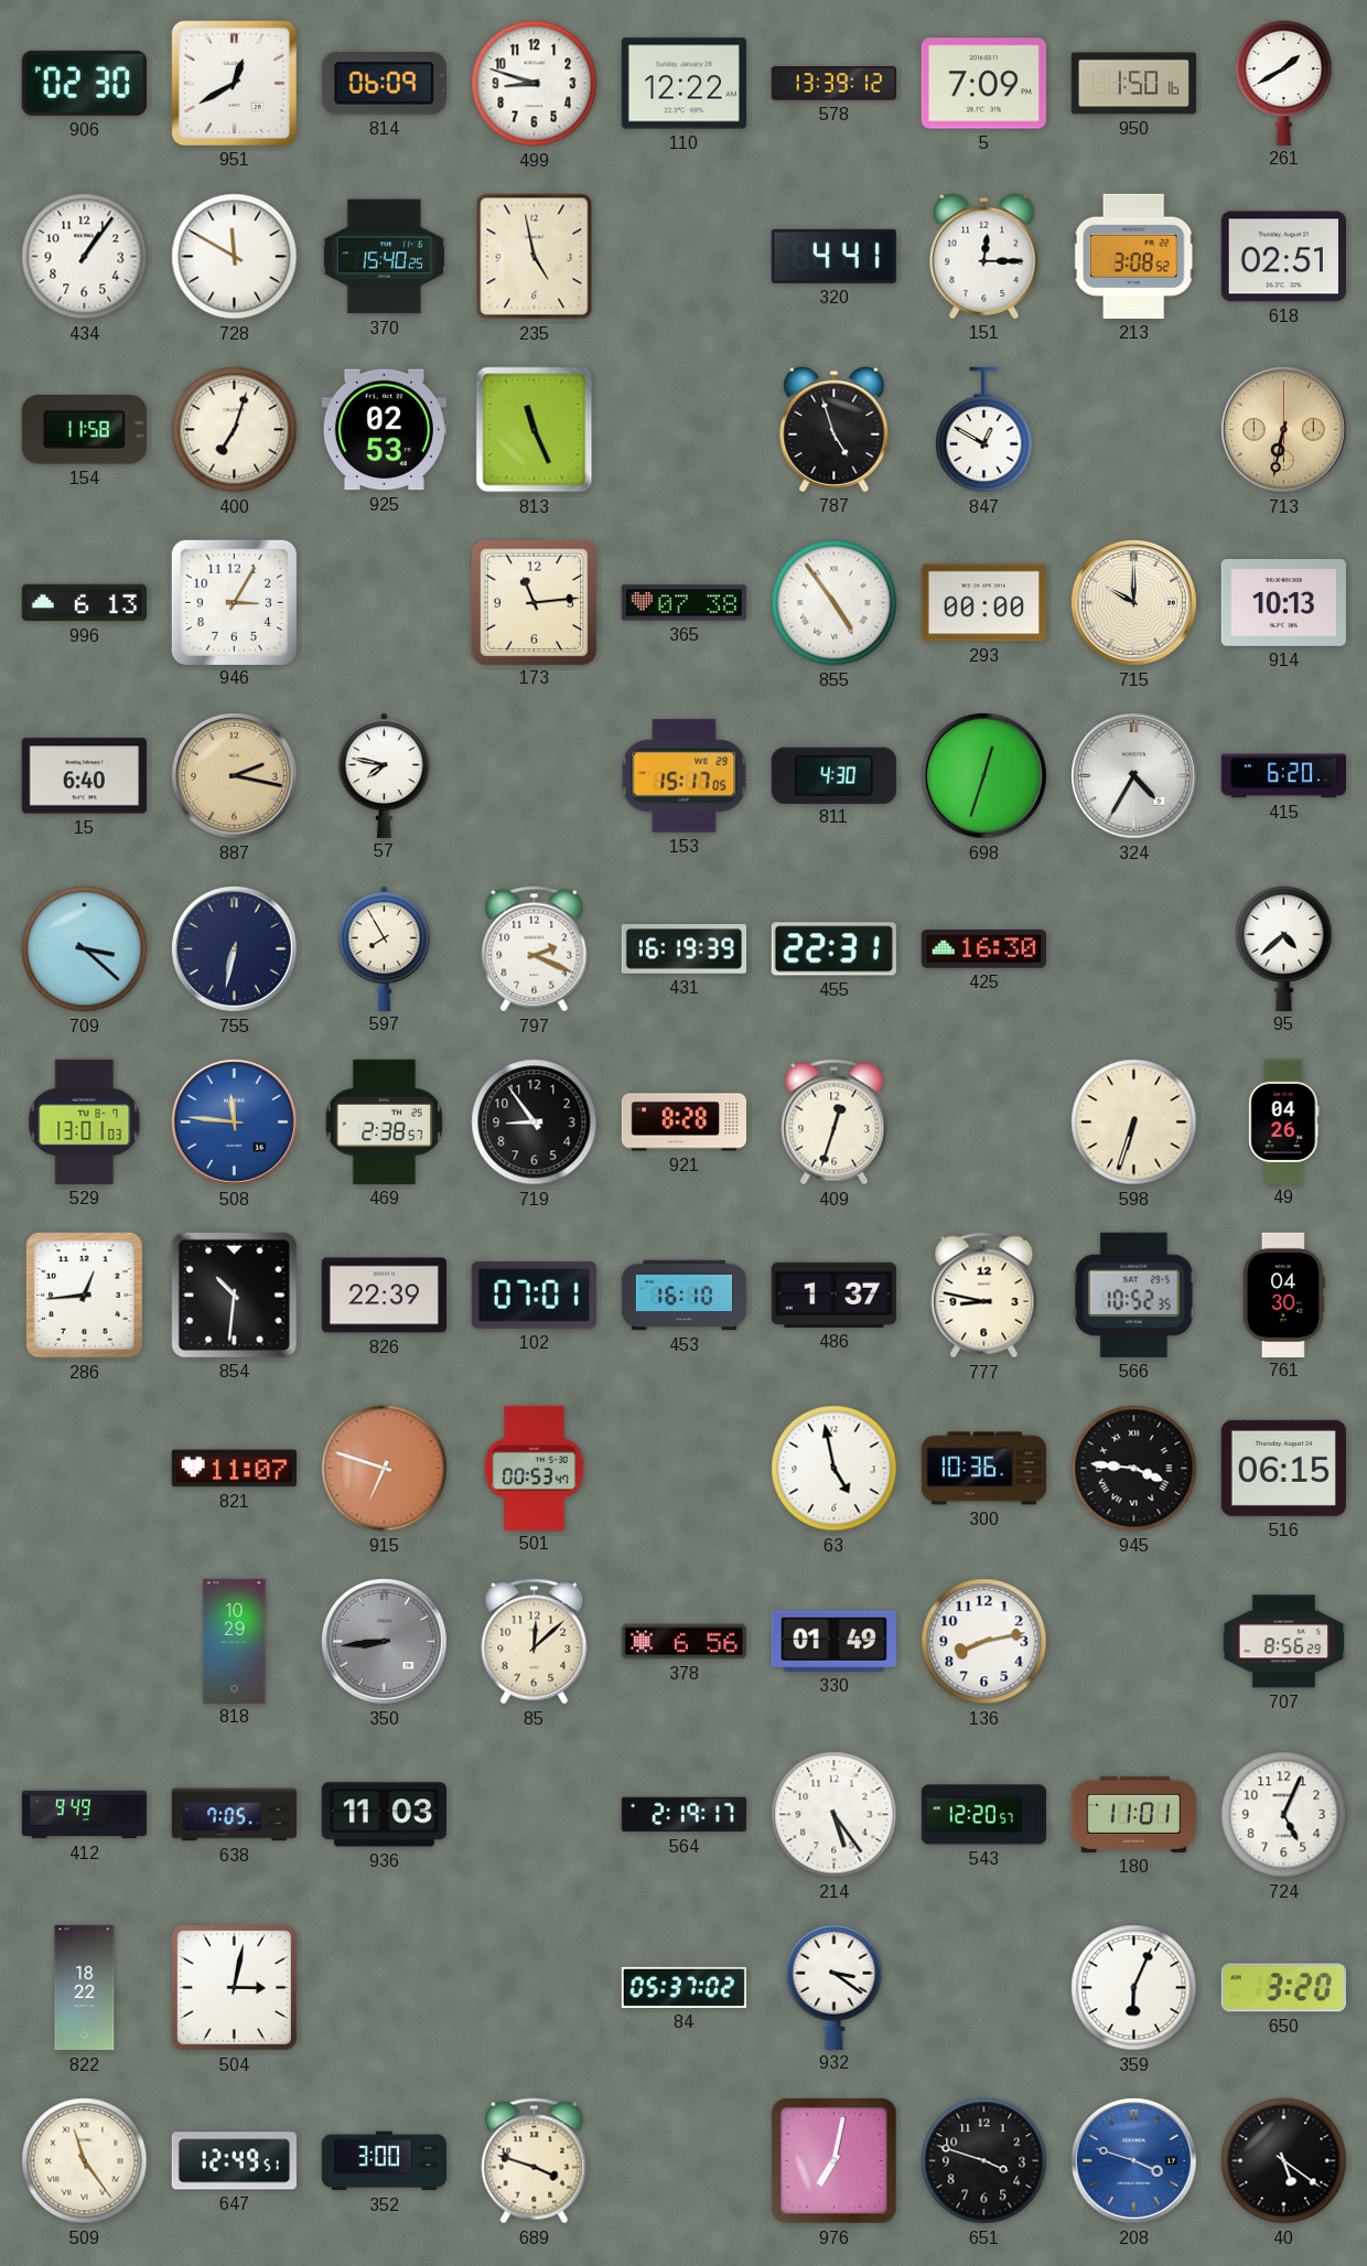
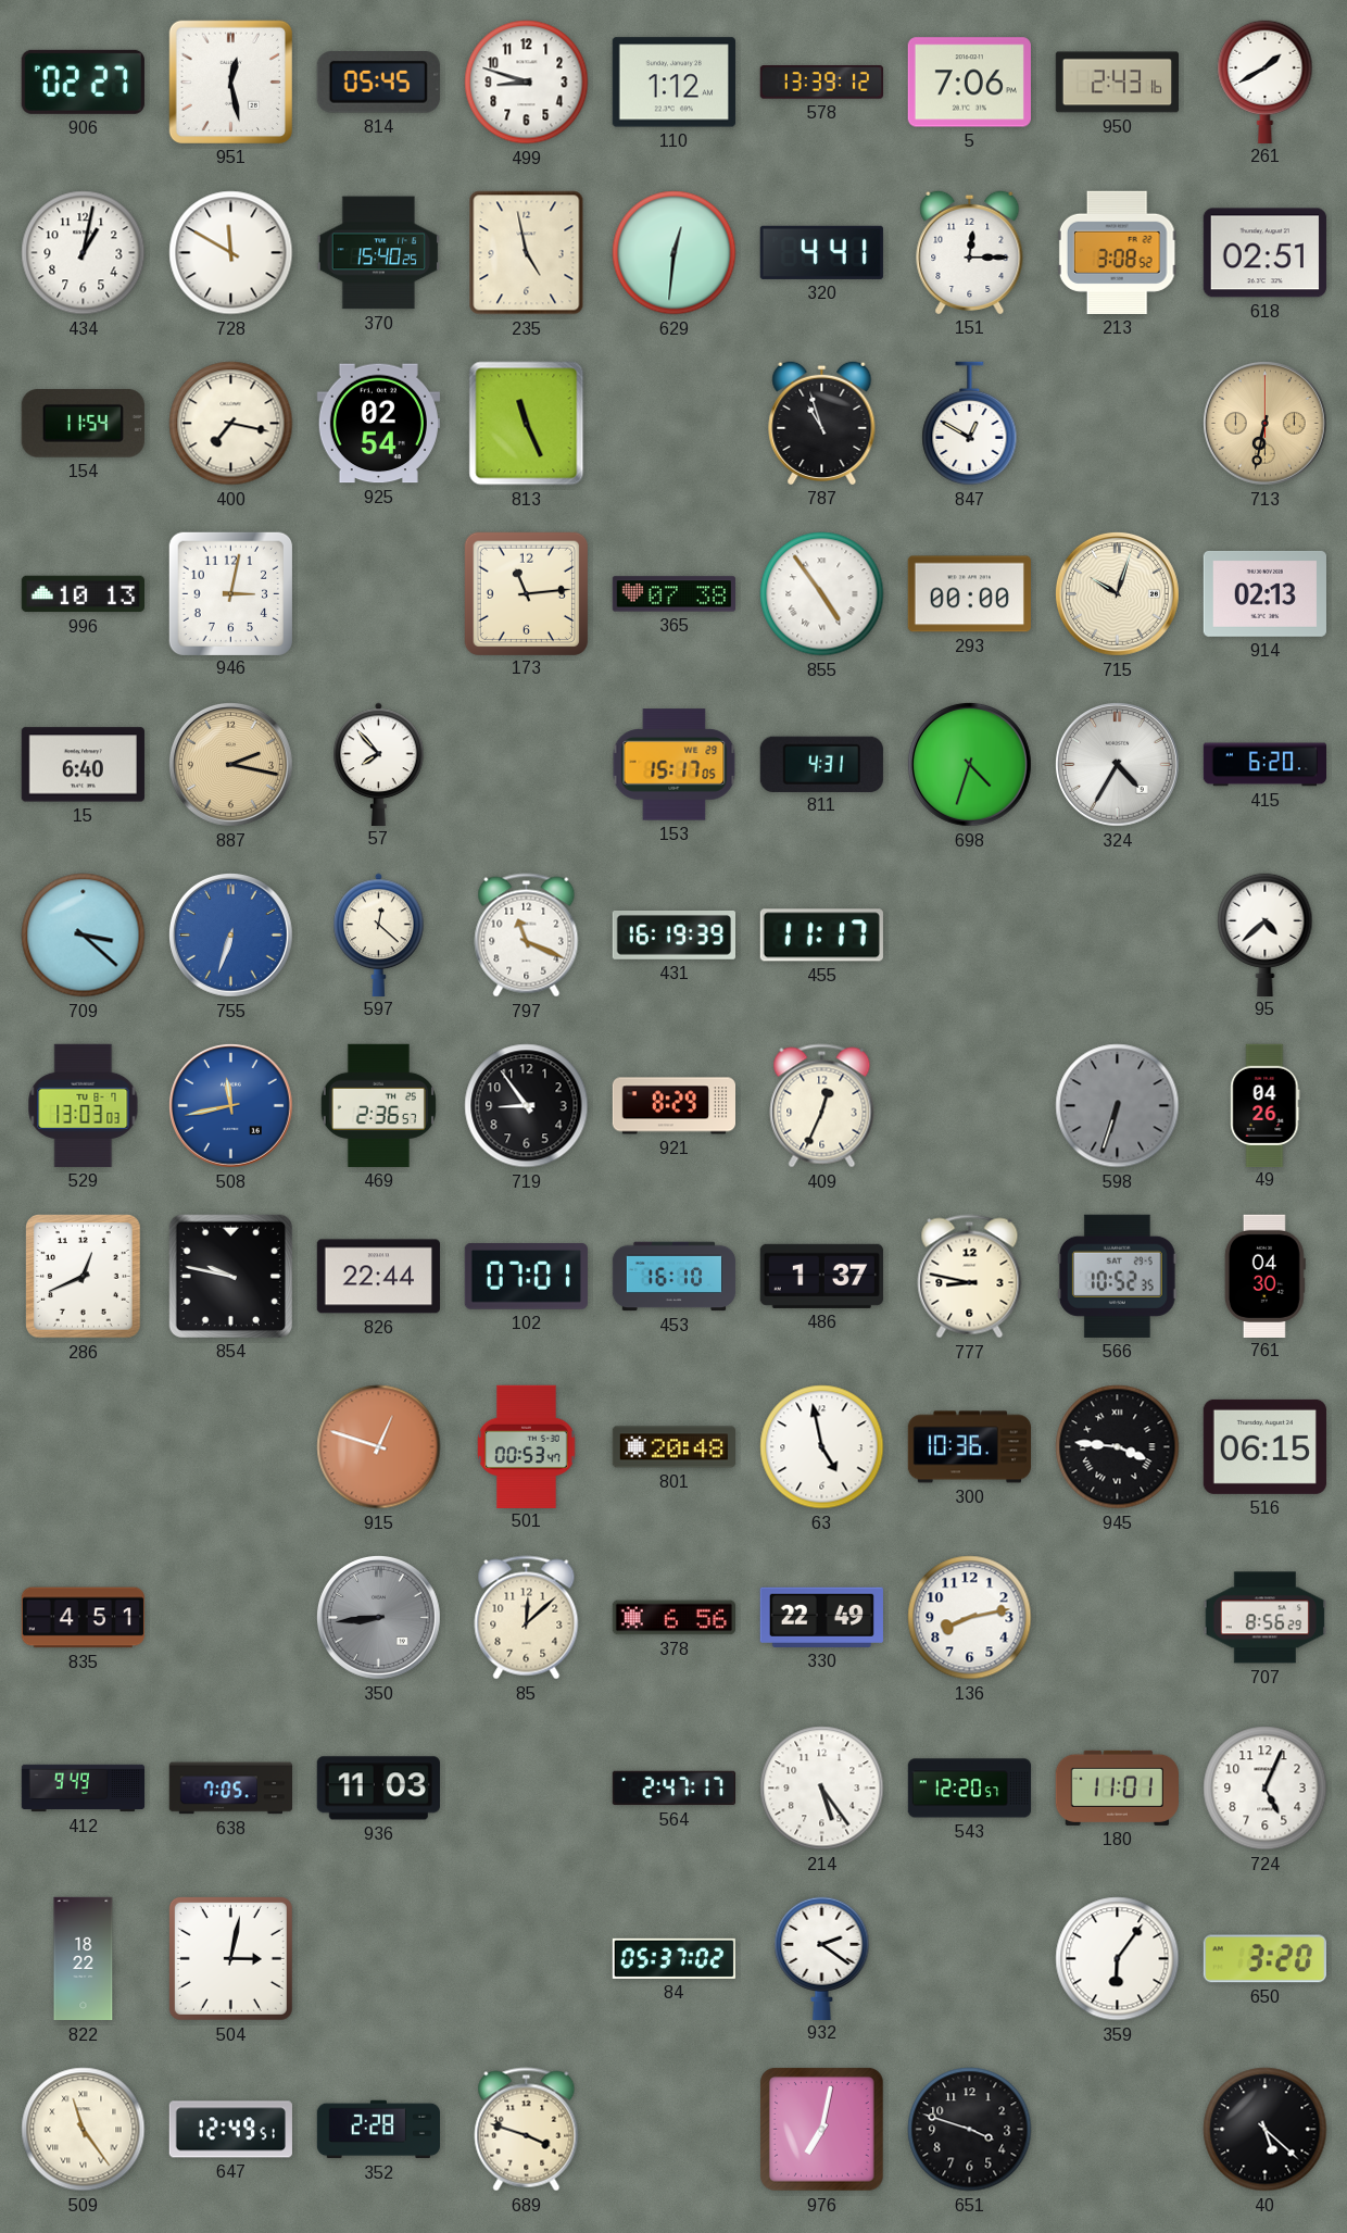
906: 02:30 -> 02:27 (83, 81)
951: 12:40 -> 12:28 (230, 81)
814: 06:09 -> 05:45 (378, 83)
110: 12:22 -> 1:12 (673, 83)
5: 7:09 -> 7:06 (969, 83)
950: 1:50 -> 2:43 (1117, 83)
434: 1:06 -> 1:02 (84, 253)
629: none -> 12:31 (675, 253)
154: 11:58 -> 11:54 (83, 424)
400: 7:03 -> 7:17 (231, 424)
925: 02:53 -> 02:54 (378, 424)
787: 4:57 -> 10:57 (822, 423)
996: 6:13 -> 10:13 (83, 594)
946: 3:05 -> 3:02 (230, 593)
715: 10:00 -> 10:03 (1117, 593)
914: 10:13 -> 02:13 (1264, 593)
57: 7:47 -> 7:53 (379, 764)
811: 4:30 -> 4:31 (821, 764)
698: 12:33 -> 4:33 (969, 764)
755: 6:32 -> 6:33 (230, 934)
755 dial: navy -> blue (230, 934)
597: 7:55 -> 12:22 (379, 934)
797: 2:19 -> 11:19 (527, 936)
455: 22:31 -> 11:17 (821, 936)
425: 16:30 -> none (983, 949)
529: 13:01 -> 13:03 (84, 1105)
508: 11:46 -> 11:43 (230, 1105)
469: 2:38 -> 2:36 (378, 1105)
921: 8:28 -> 8:29 (673, 1106)
409: 12:33 -> 12:34 (822, 1106)
598 dial: cream -> grey (1118, 1106)
286: 12:44 -> 12:41 (84, 1277)
854: 10:31 -> 9:47 (230, 1276)
826: 22:39 -> 22:44 (378, 1277)
821: 11:07 -> none (234, 1469)
915: 6:48 -> 12:48 (379, 1447)
801: none -> 20:48 (673, 1447)
835: none -> 4:51 (83, 1618)
818: 10:29 -> none (235, 1641)
330: 01:49 -> 22:49 (821, 1617)
564: 2:19 -> 2:47 (673, 1789)
932: 3:21 -> 2:21 (822, 1958)
359: 6:04 -> 6:06 (1118, 1959)
352: 3:00 -> 2:28 (378, 2130)
208: 3:48 -> none (1133, 2160)
40: 5:21 -> 5:22 (1266, 2130)
